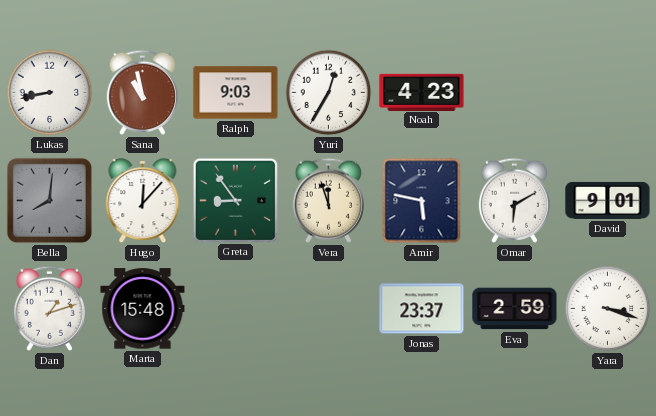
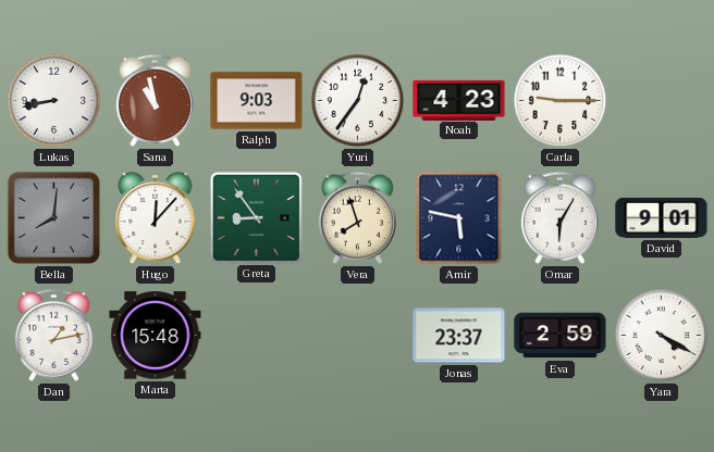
Yuri: 12:35 -> 12:36 (358, 101)
Carla: none -> 9:15 (561, 101)
Vera: 11:57 -> 7:57 (357, 217)
Omar: 6:10 -> 6:05 (559, 217)
Dan: 1:12 -> 1:13 (53, 335)
Yara: 3:18 -> 4:20 (662, 336)
